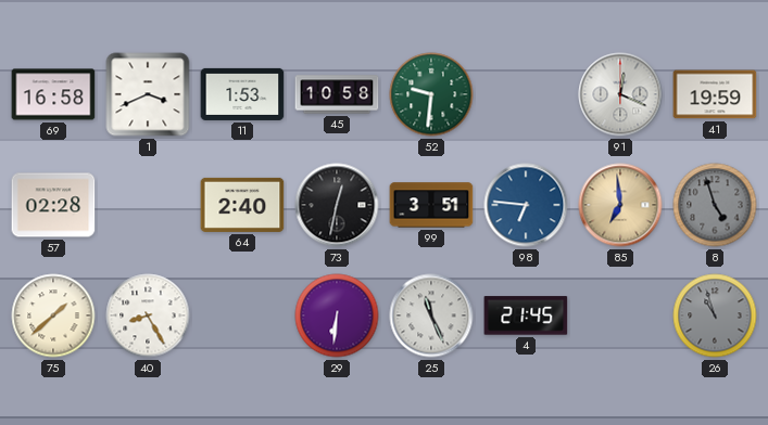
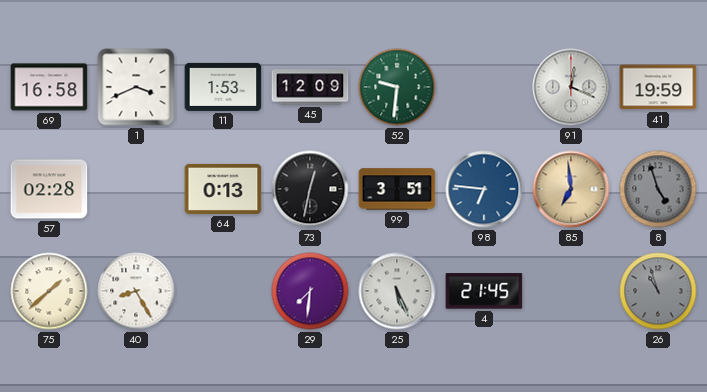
45: 10:58 -> 12:09 (310, 87)
64: 2:40 -> 0:13 (223, 189)
29: 6:31 -> 7:31 (310, 291)
25: 11:26 -> 5:26 (397, 291)
